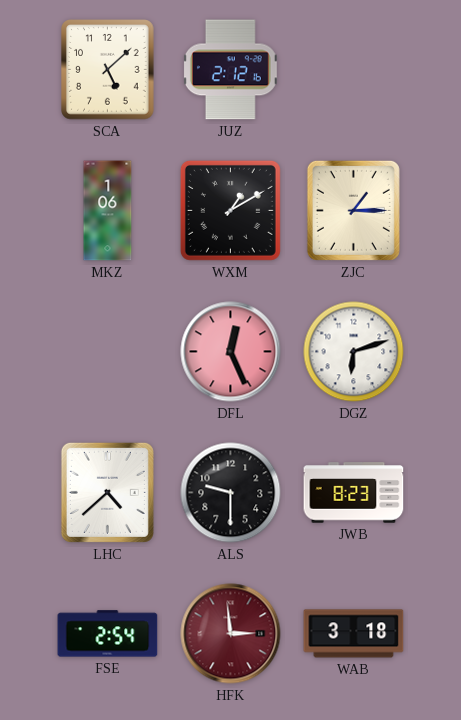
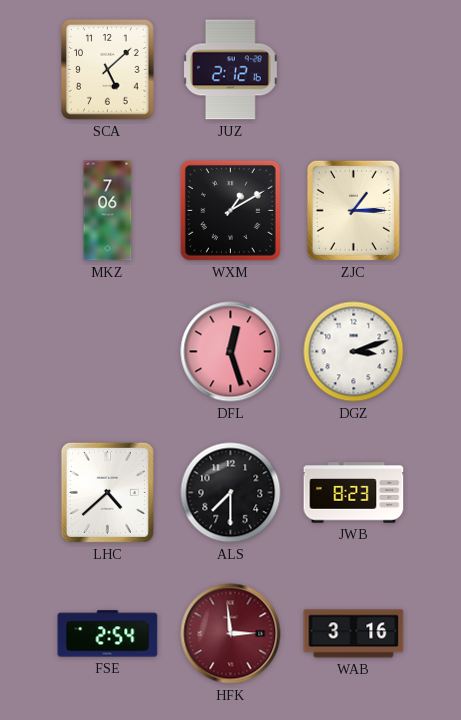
MKZ: 1:06 -> 7:06 (108, 211)
DFL: 12:26 -> 12:27 (231, 352)
DGZ: 6:12 -> 3:12 (354, 352)
ALS: 9:30 -> 7:30 (231, 493)
WAB: 3:18 -> 3:16 (354, 634)
